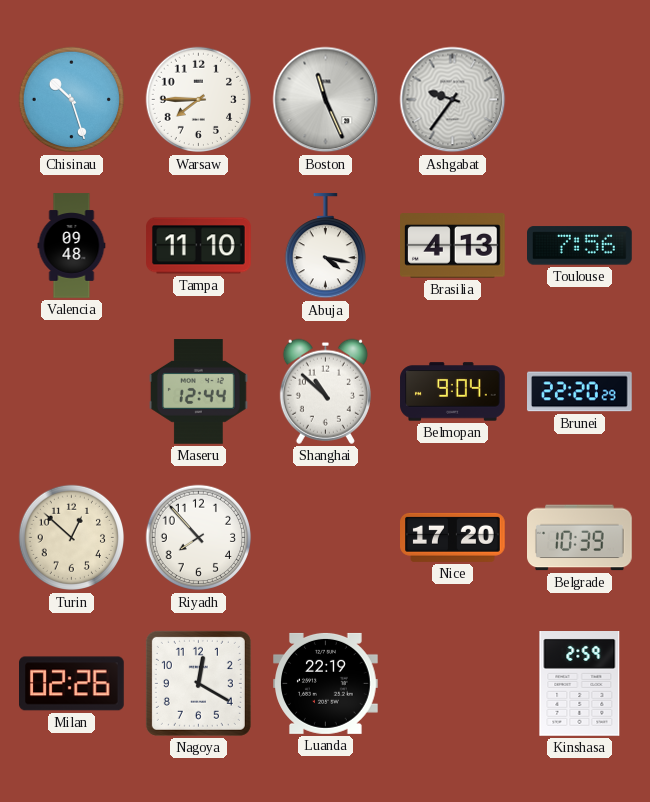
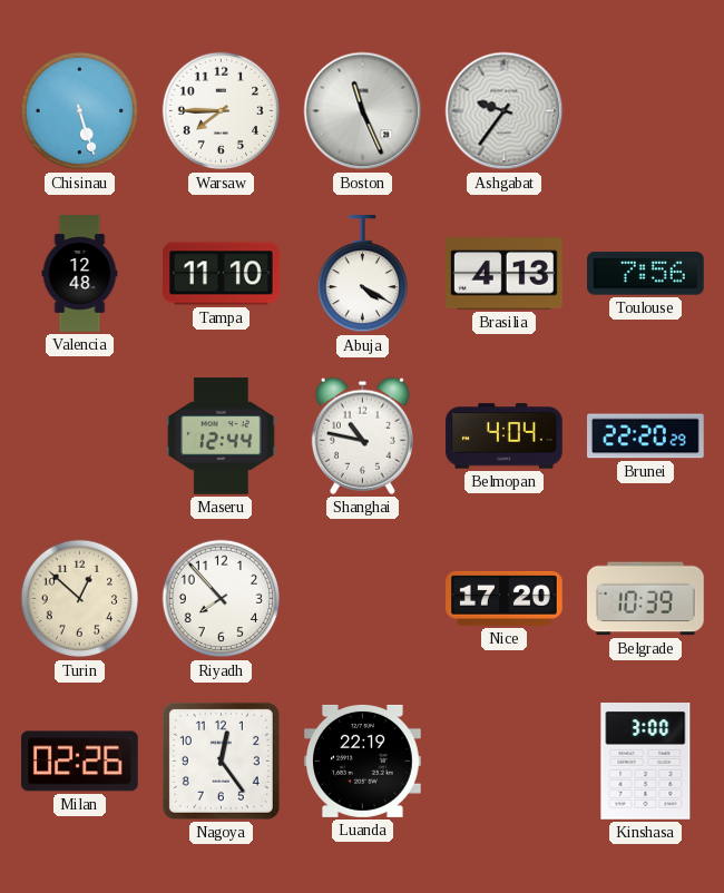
Chisinau: 10:27 -> 5:27 (80, 111)
Valencia: 09:48 -> 12:48 (80, 274)
Abuja: 4:17 -> 4:20 (362, 274)
Shanghai: 10:52 -> 10:47 (362, 435)
Belmopan: 9:04 -> 4:04 (505, 436)
Nagoya: 12:20 -> 12:24 (221, 760)
Kinshasa: 2:59 -> 3:00 (646, 762)
